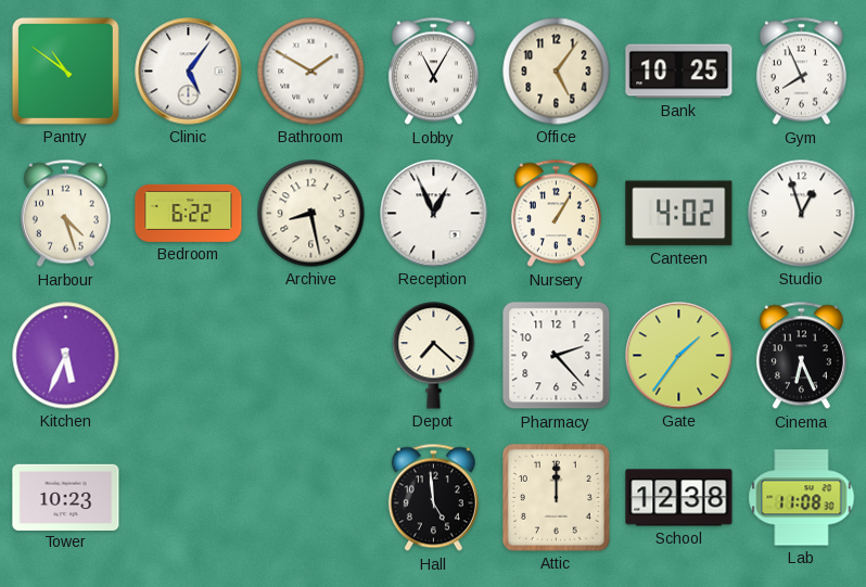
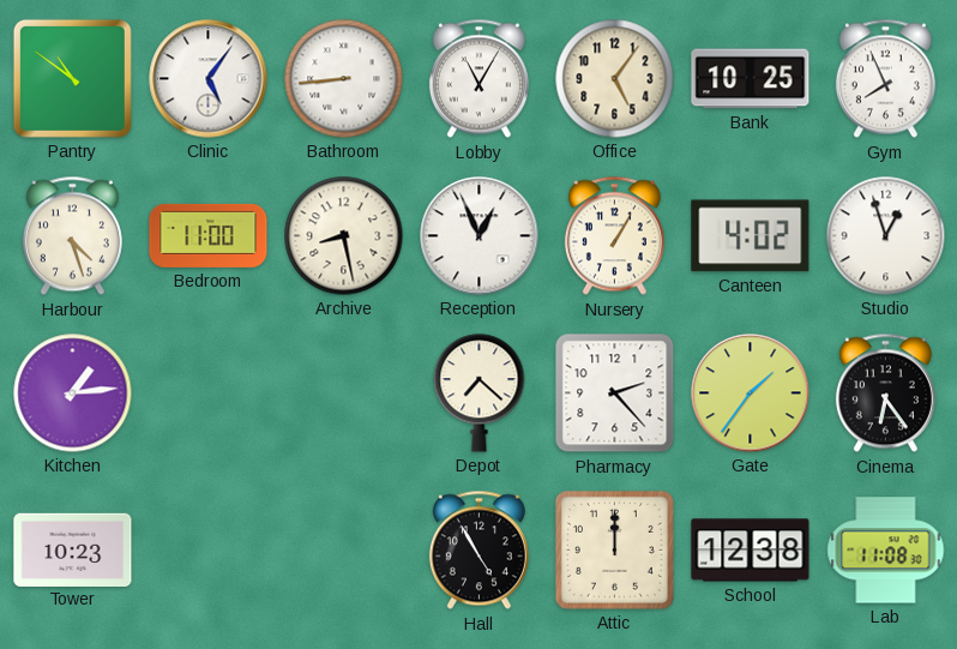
Bathroom: 1:50 -> 8:44 (344, 79)
Bedroom: 6:22 -> 11:00 (209, 235)
Kitchen: 5:34 -> 1:14 (73, 393)
Cinema: 6:26 -> 6:24 (885, 393)
Hall: 4:59 -> 4:55 (478, 551)
